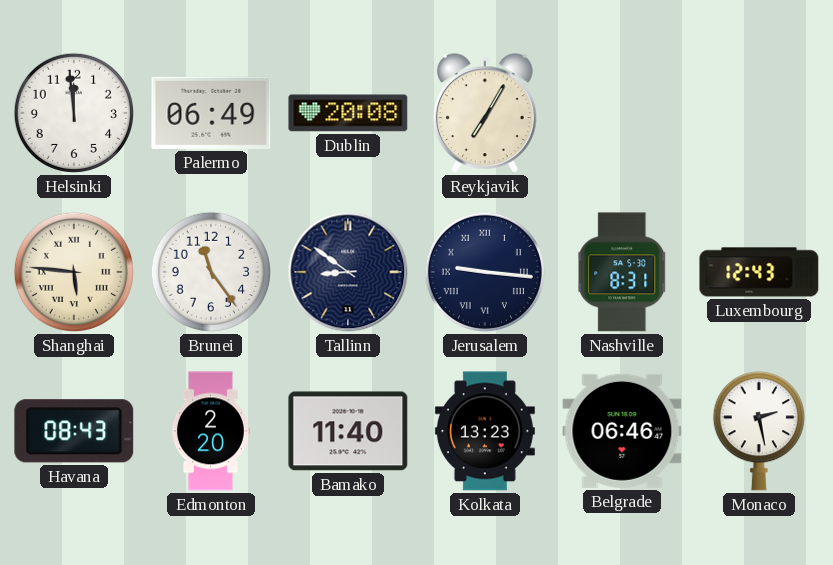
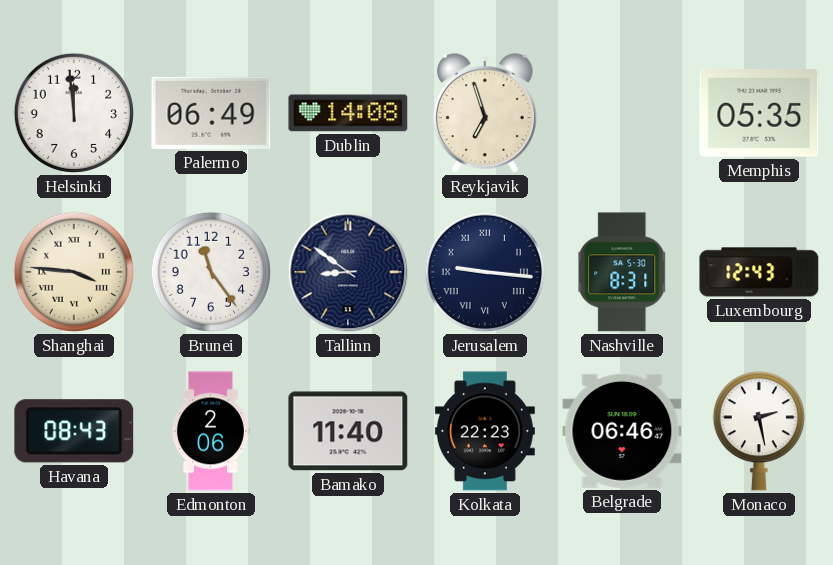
Dublin: 20:08 -> 14:08 (348, 113)
Reykjavik: 7:05 -> 6:57 (485, 113)
Memphis: none -> 05:35 (759, 113)
Shanghai: 5:46 -> 3:46 (73, 272)
Edmonton: 2:20 -> 2:06 (210, 431)
Kolkata: 13:23 -> 22:23 (485, 431)
